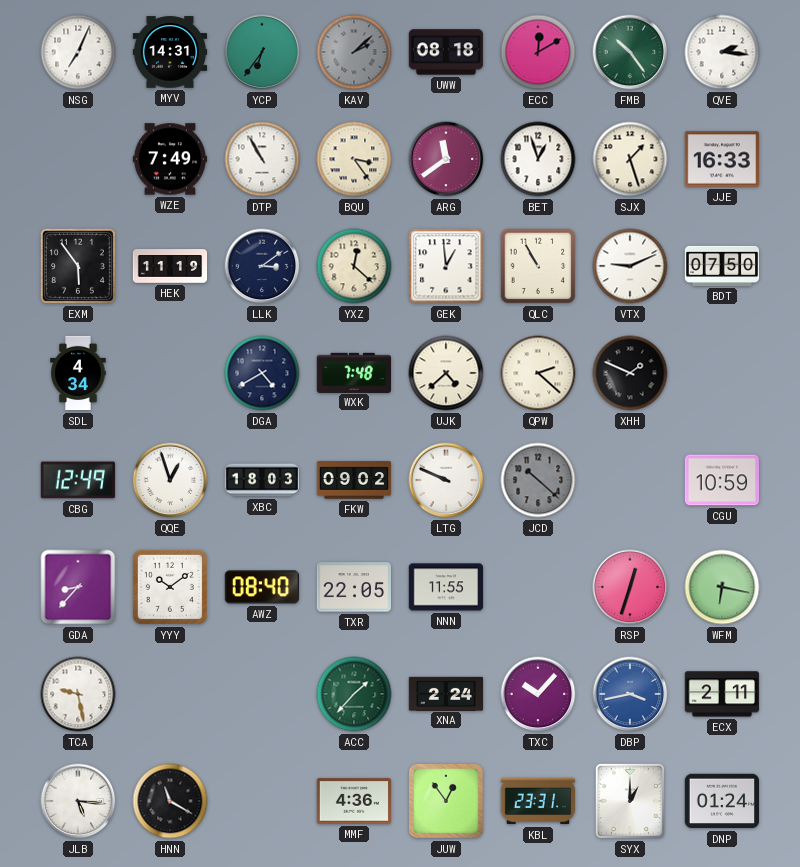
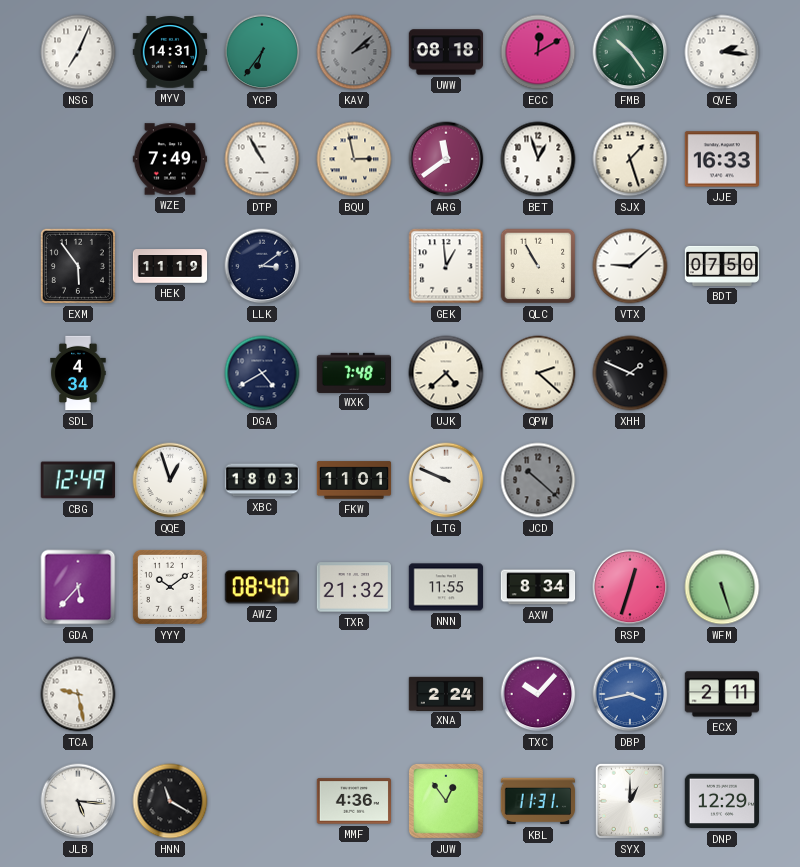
BQU: 3:24 -> 2:58 (354, 159)
YXZ: 12:22 -> none (354, 266)
VTX: 9:11 -> 9:08 (630, 266)
FKW: 09:02 -> 11:01 (354, 480)
CGU: 10:59 -> none (721, 480)
GDA: 8:37 -> 5:37 (78, 587)
TXR: 22:05 -> 21:32 (353, 587)
AXW: none -> 8:34 (538, 587)
WFM: 6:17 -> 5:27 (722, 587)
ACC: 1:37 -> none (354, 694)
KBL: 23:31 -> 11:31 (538, 801)
DNP: 01:24 -> 12:29 (722, 801)
